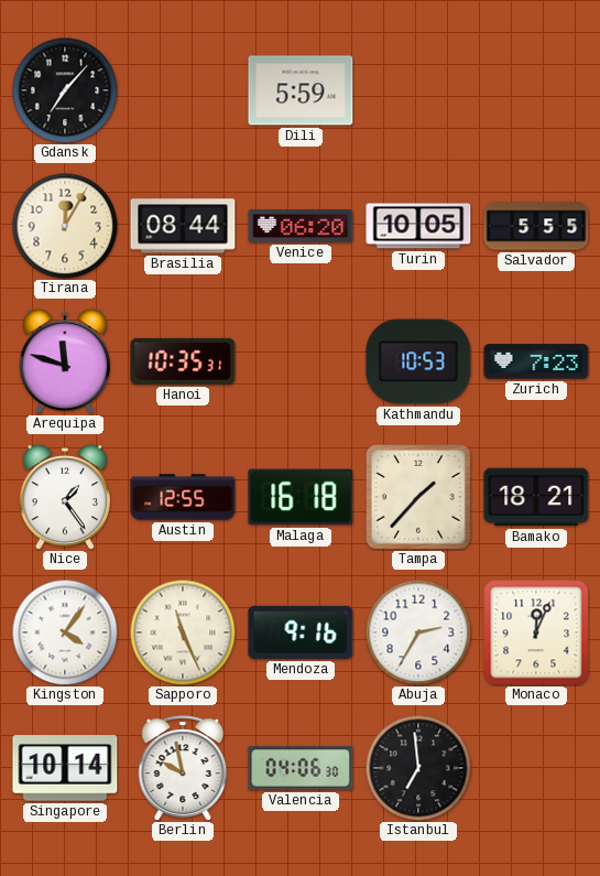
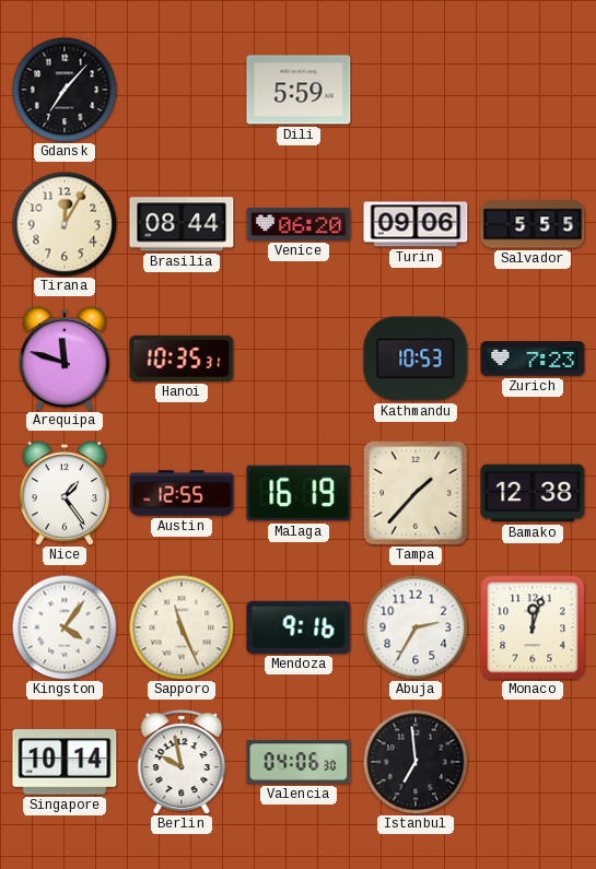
Turin: 10:05 -> 09:06 (416, 224)
Malaga: 16:18 -> 16:19 (299, 493)
Bamako: 18:21 -> 12:38 (533, 493)
Monaco: 12:04 -> 12:03 (533, 627)
